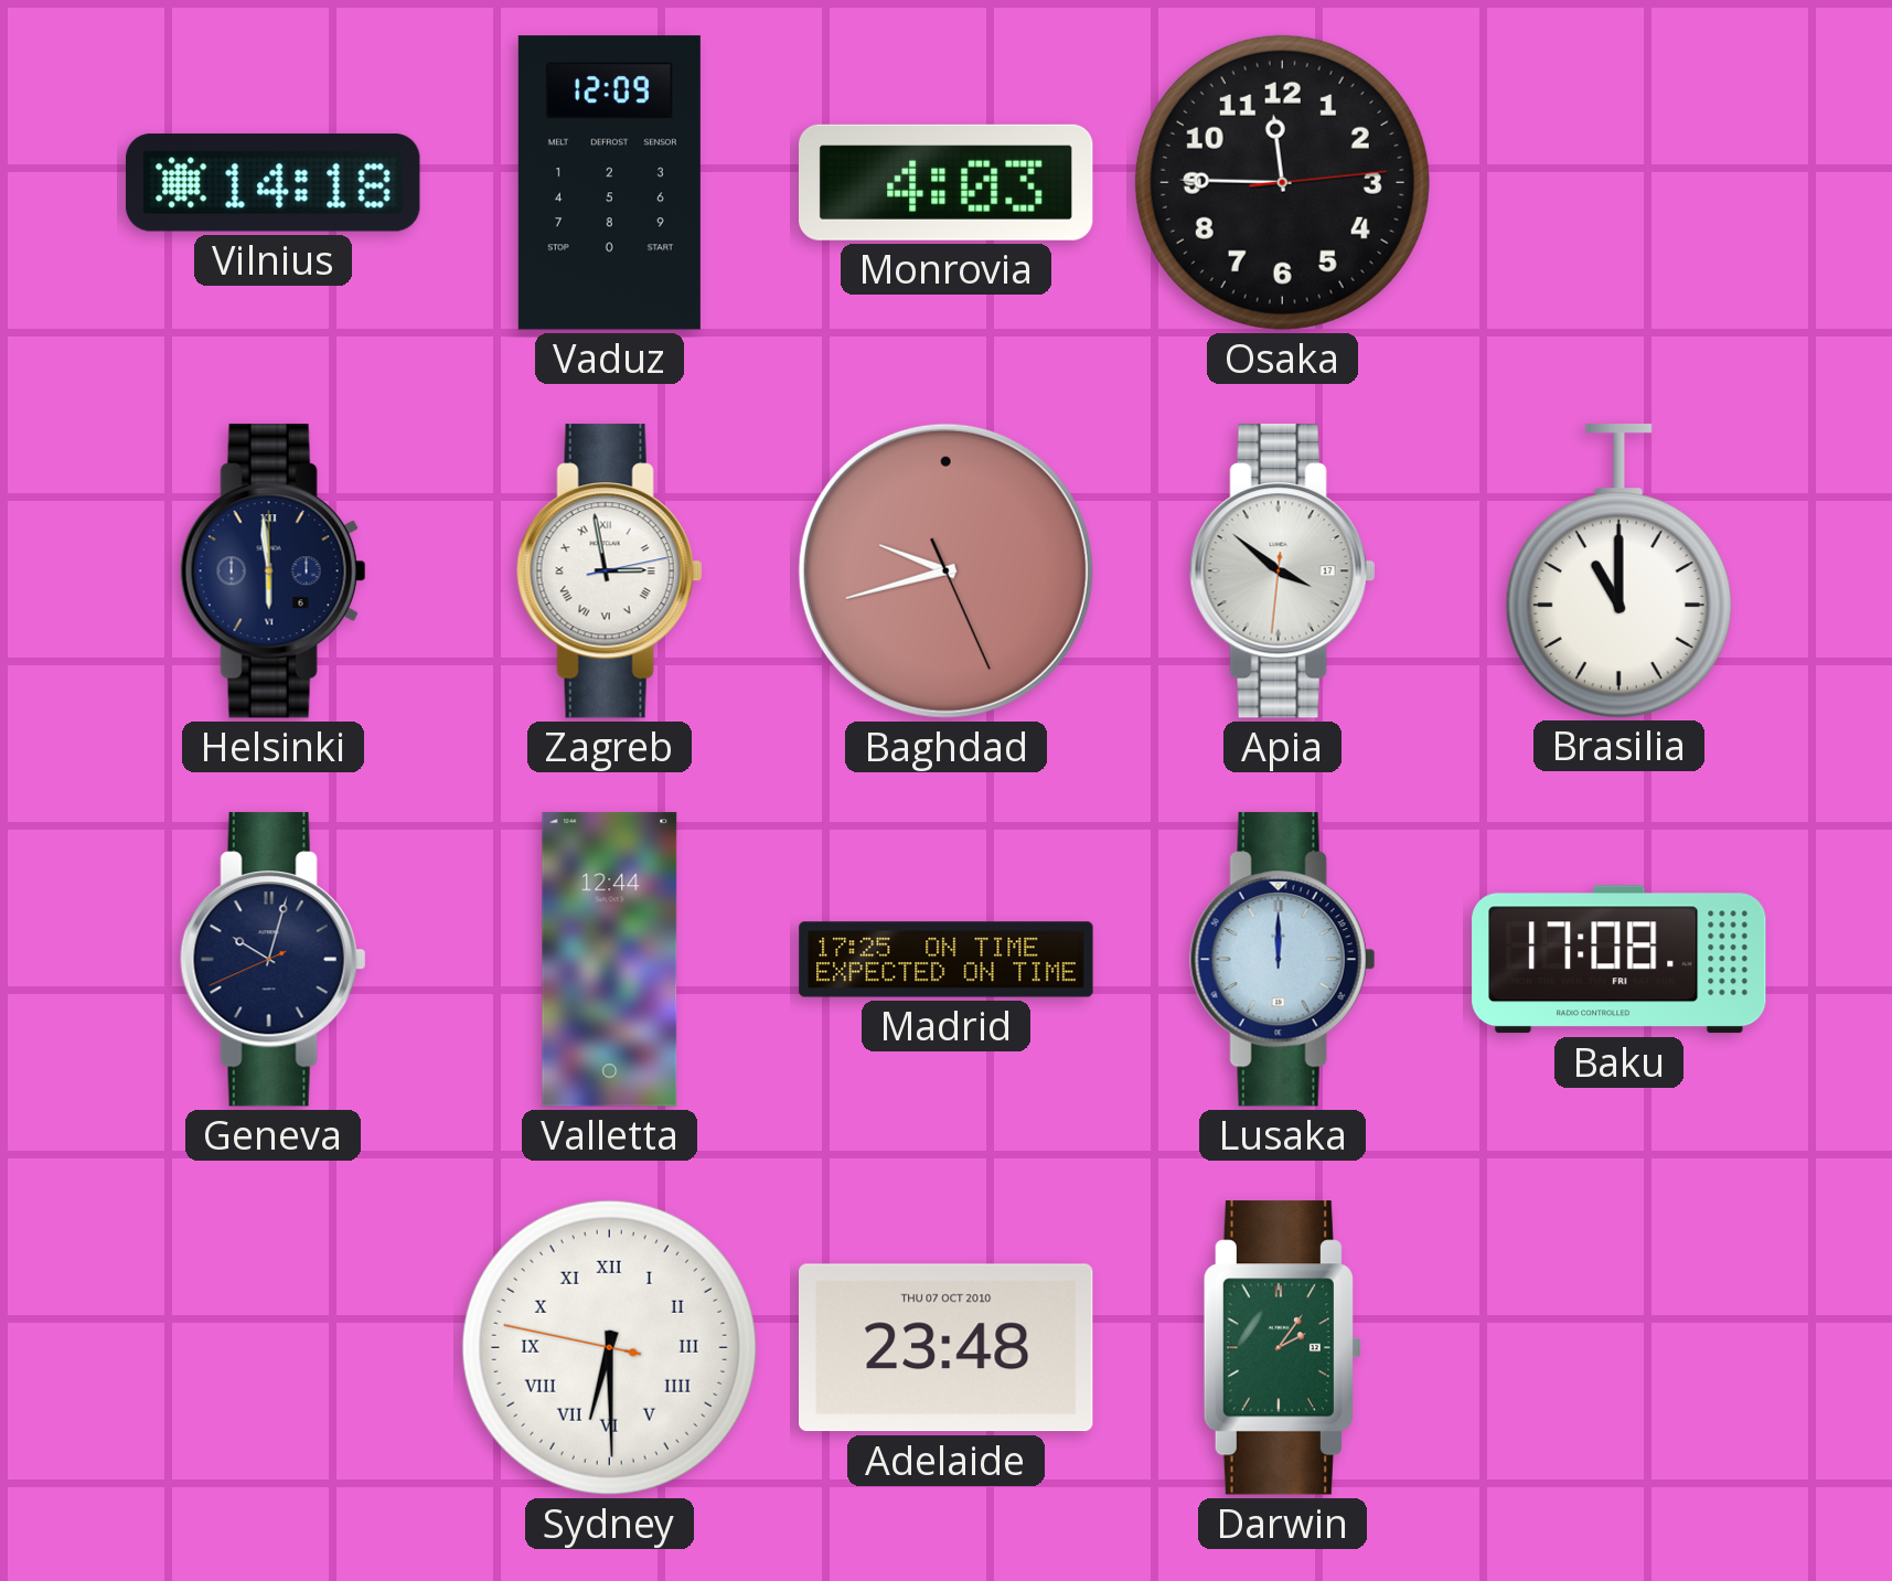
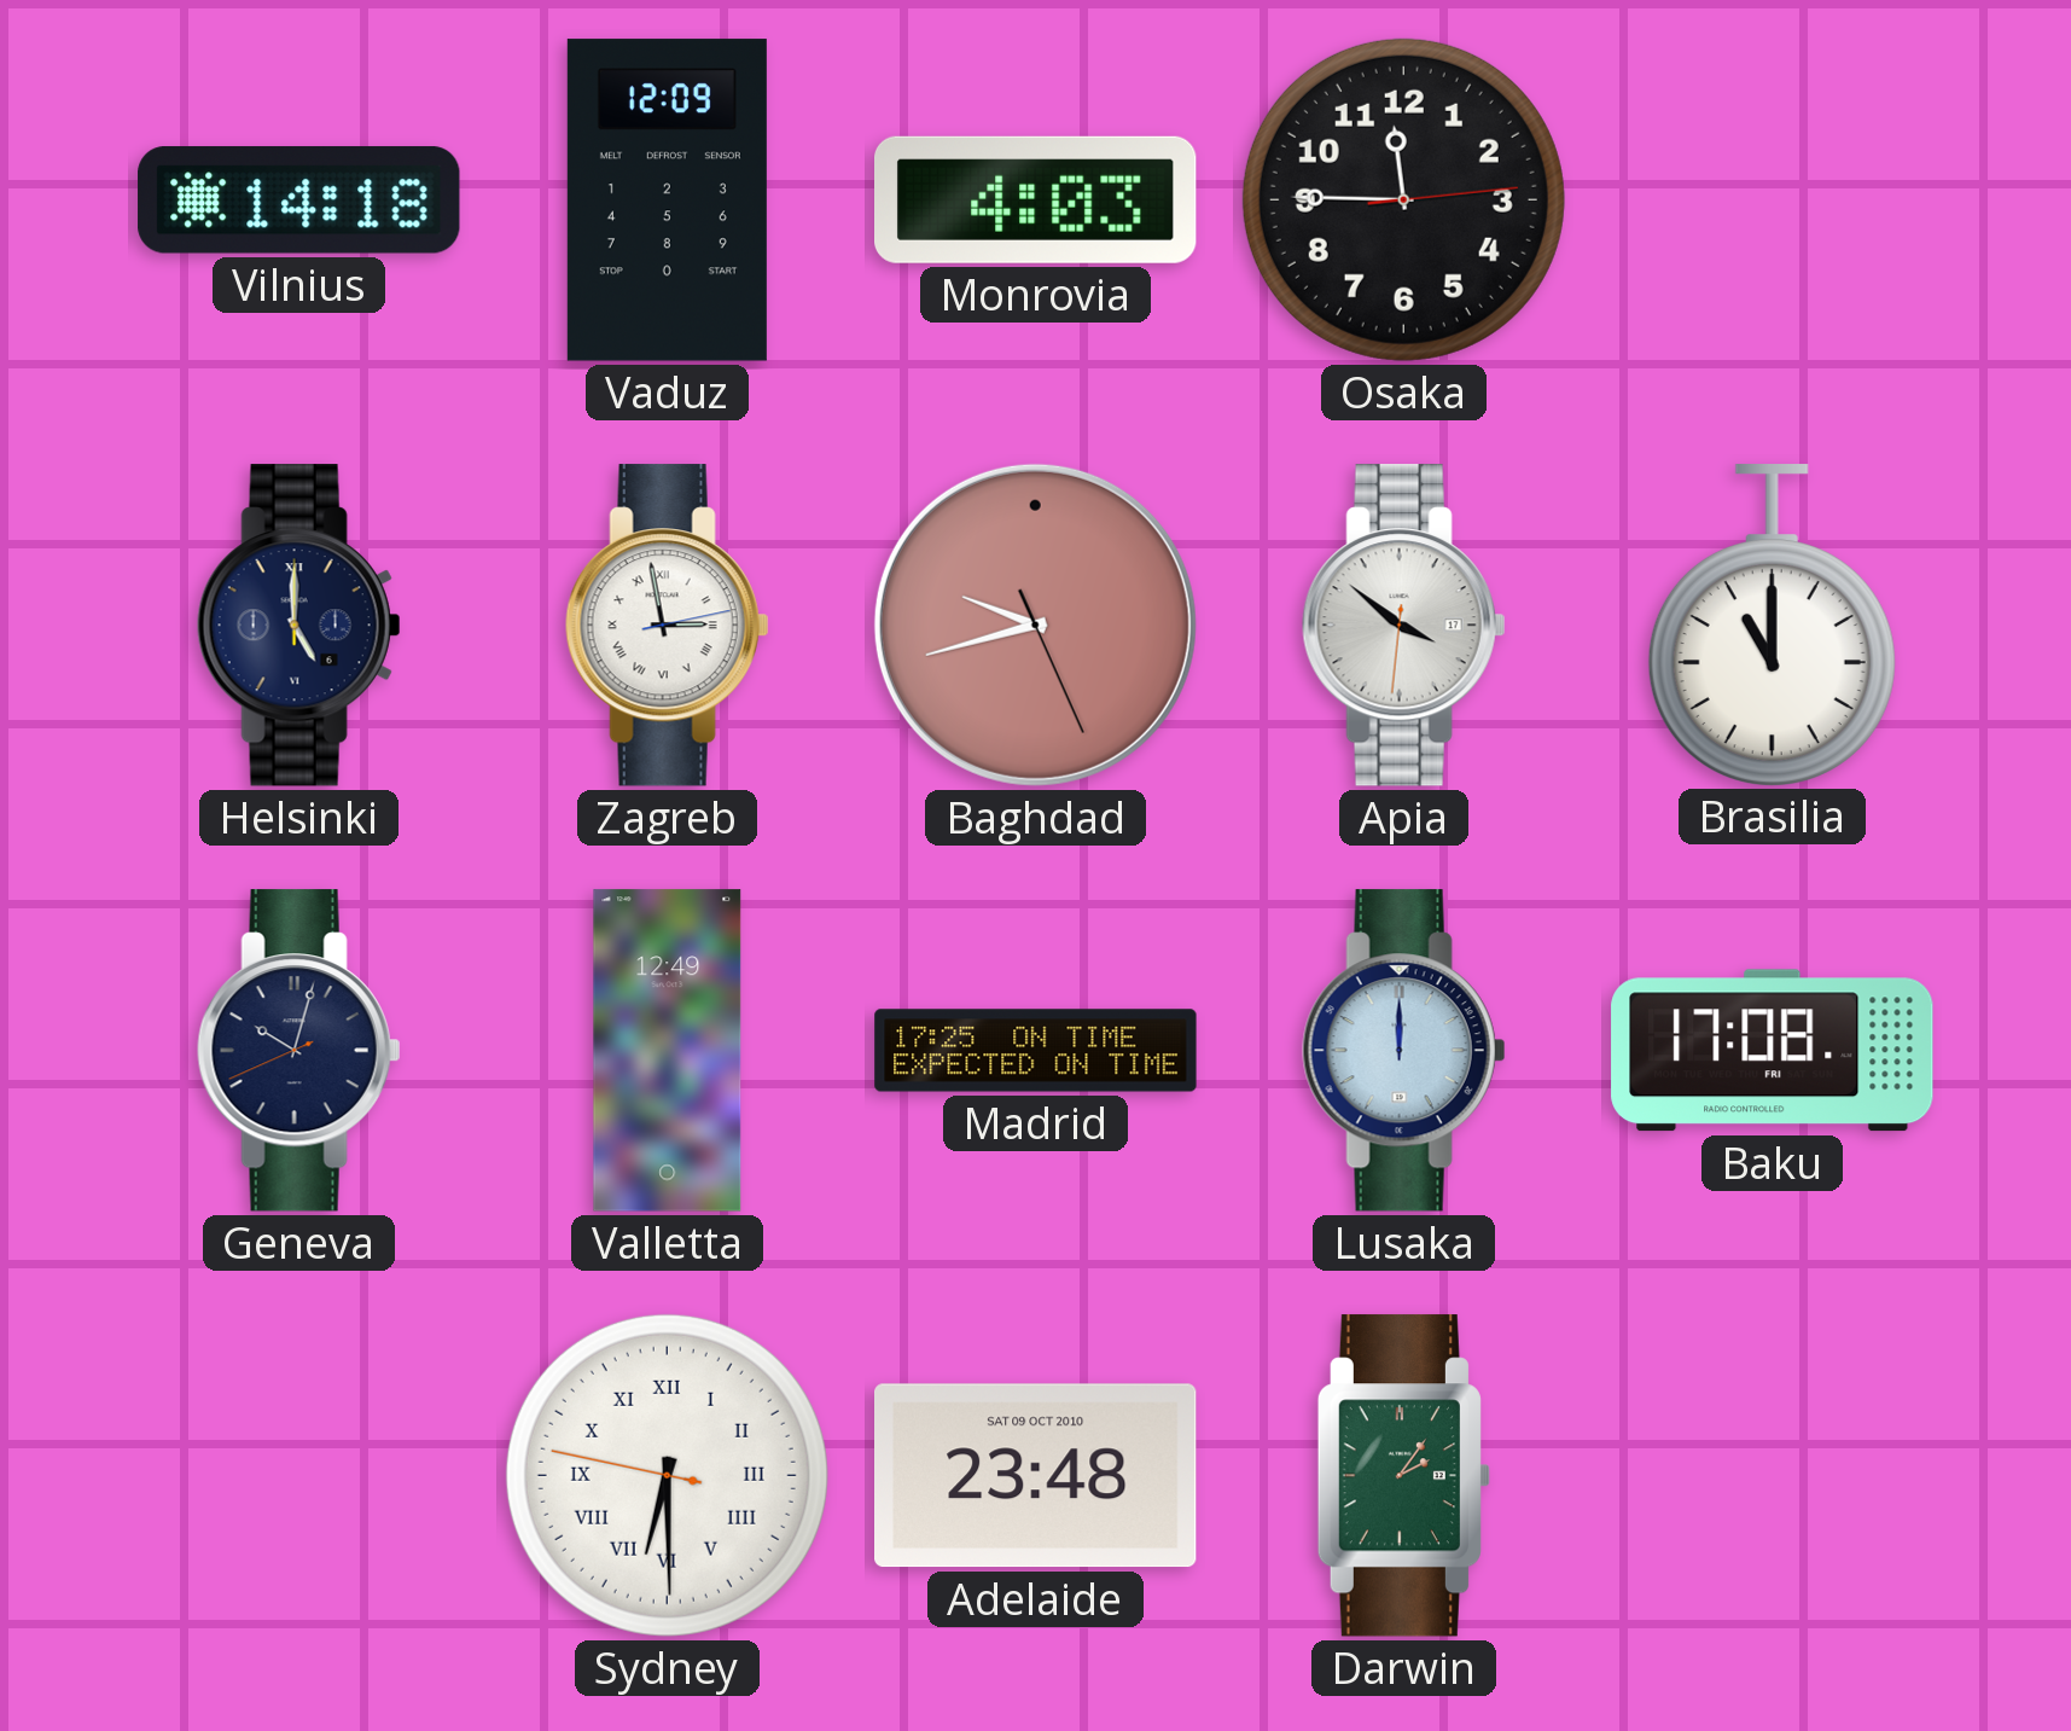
Helsinki: 5:59 -> 5:00 (298, 626)
Valletta: 12:44 -> 12:49 (668, 1051)
Adelaide date: THU 07 OCT 2010 -> SAT 09 OCT 2010 (1036, 1476)
